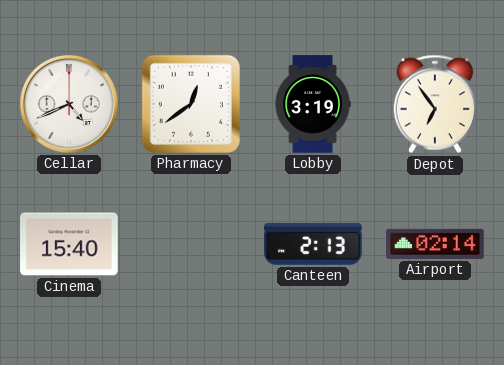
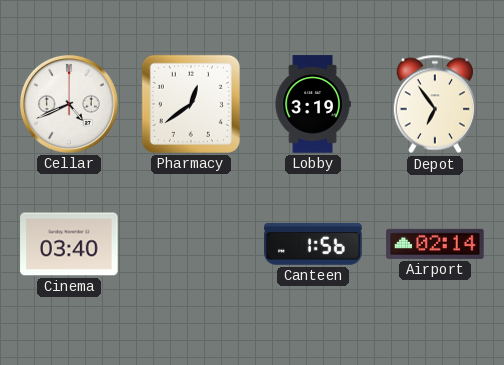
Cinema: 15:40 -> 03:40 (69, 244)
Canteen: 2:13 -> 1:56 (313, 244)
